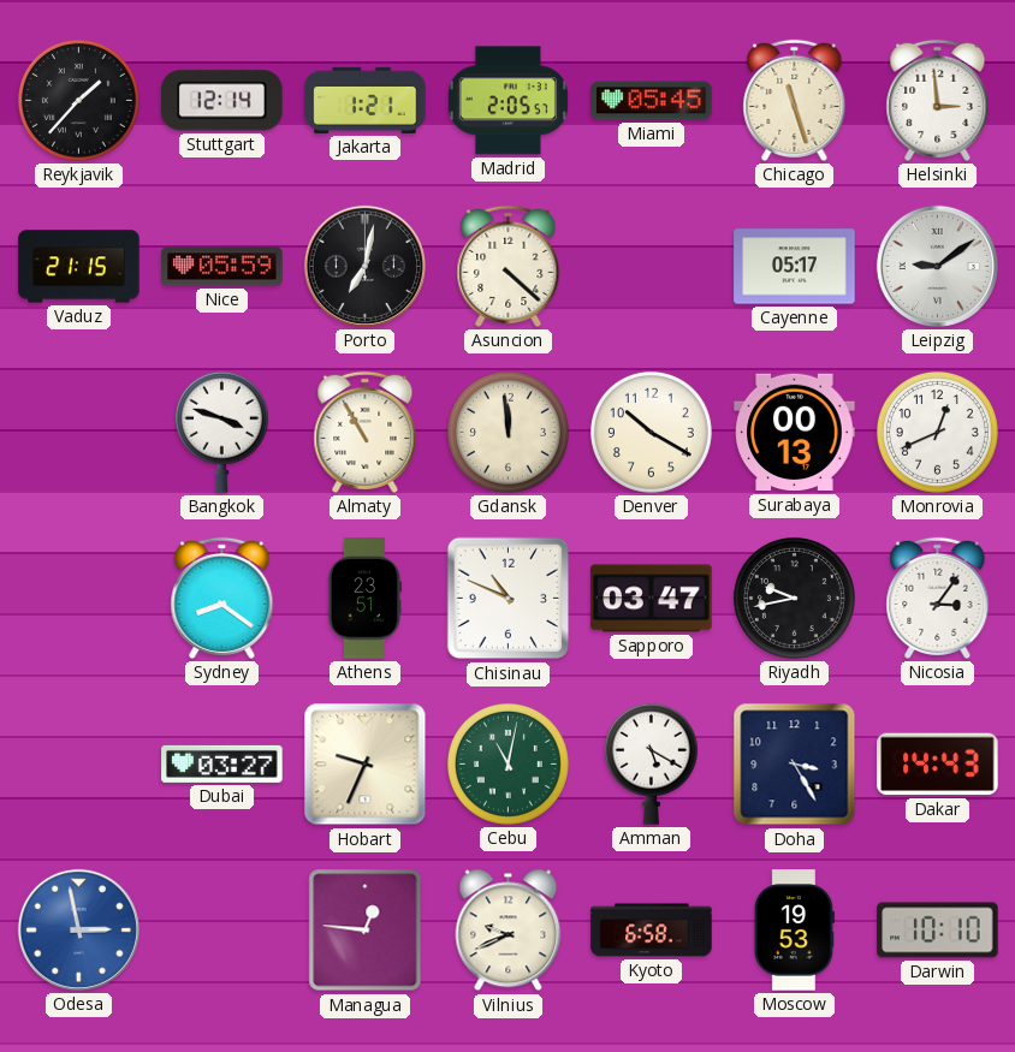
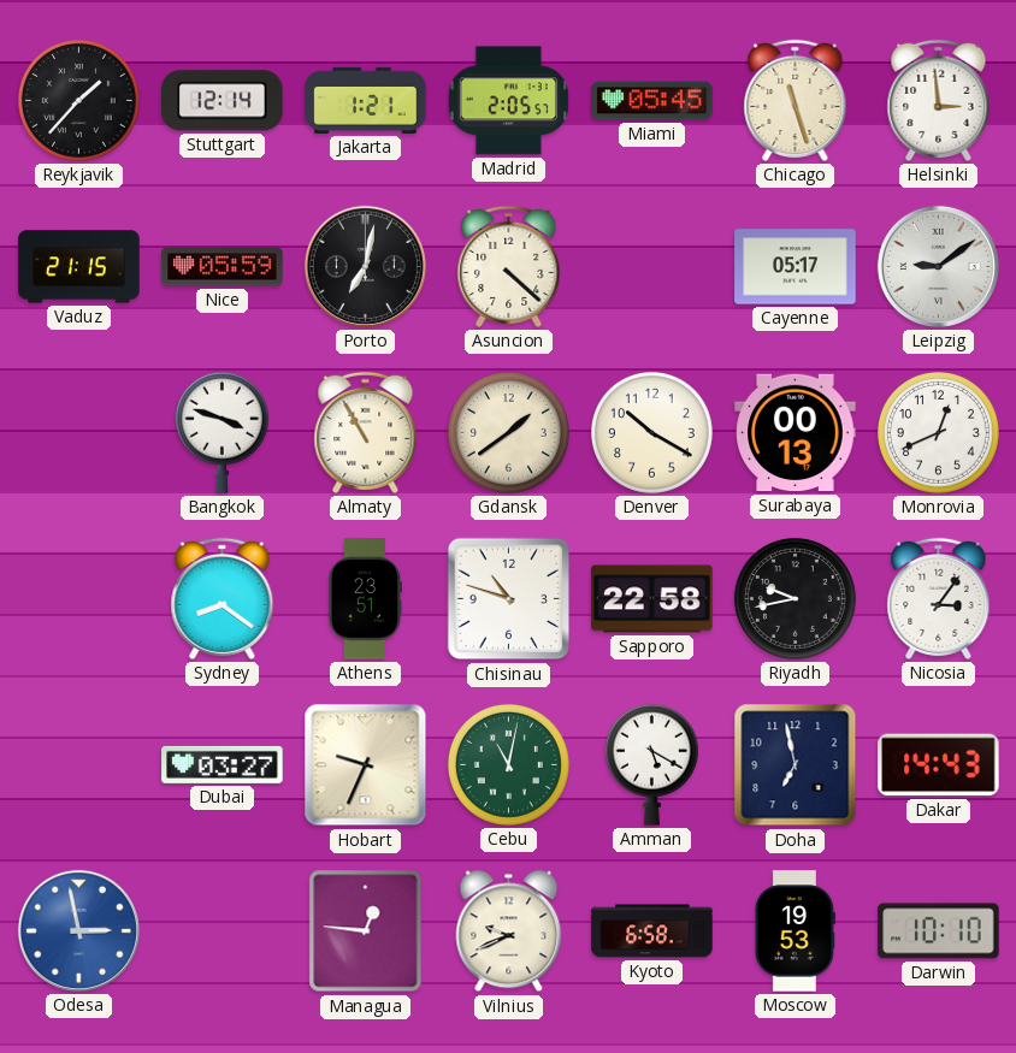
Gdansk: 11:59 -> 1:39 (508, 432)
Chisinau: 10:49 -> 10:48 (509, 599)
Sapporo: 03:47 -> 22:58 (652, 599)
Doha: 3:25 -> 6:58 (796, 765)
